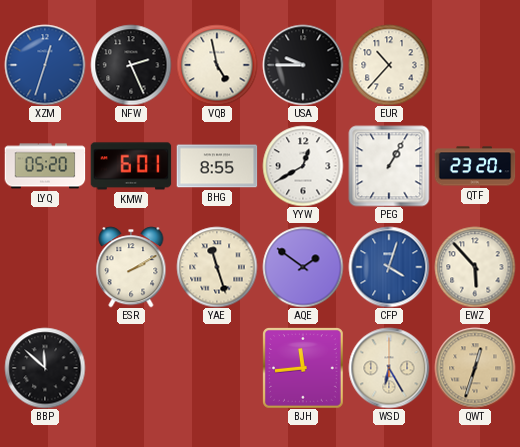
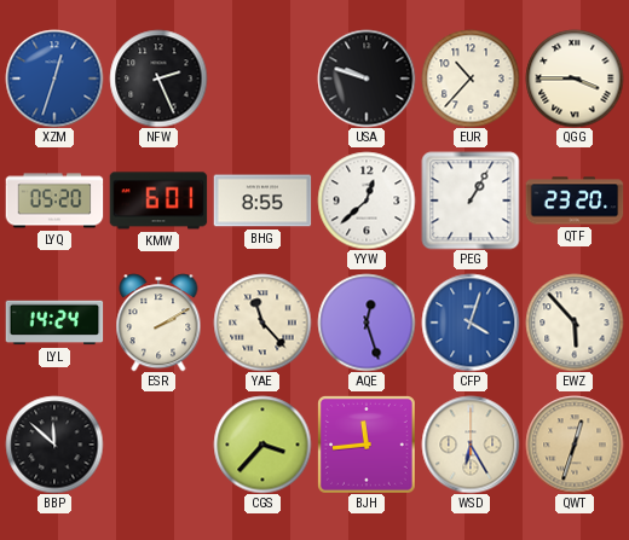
VQB: 4:58 -> none (217, 65)
USA: 9:45 -> 9:48 (367, 79)
QGG: none -> 3:45 (575, 79)
YYW: 12:40 -> 12:38 (367, 201)
LYL: none -> 14:24 (54, 323)
YAE: 11:27 -> 11:23 (262, 323)
AQE: 1:51 -> 12:27 (367, 323)
CGS: none -> 3:37 (262, 445)
